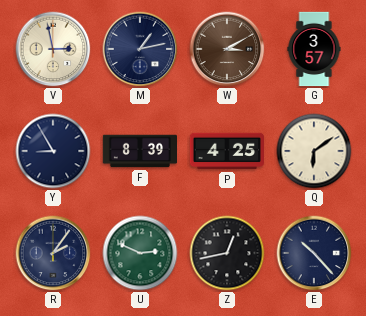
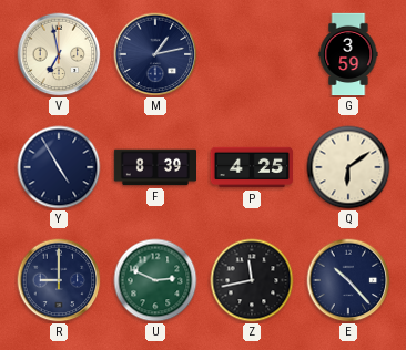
V: 2:58 -> 6:58 (59, 54)
W: 3:10 -> none (227, 49)
G: 3:57 -> 3:59 (348, 54)
Y: 8:55 -> 4:55 (59, 167)
R: 2:06 -> 9:00 (59, 280)
Z: 12:43 -> 11:43 (252, 280)
